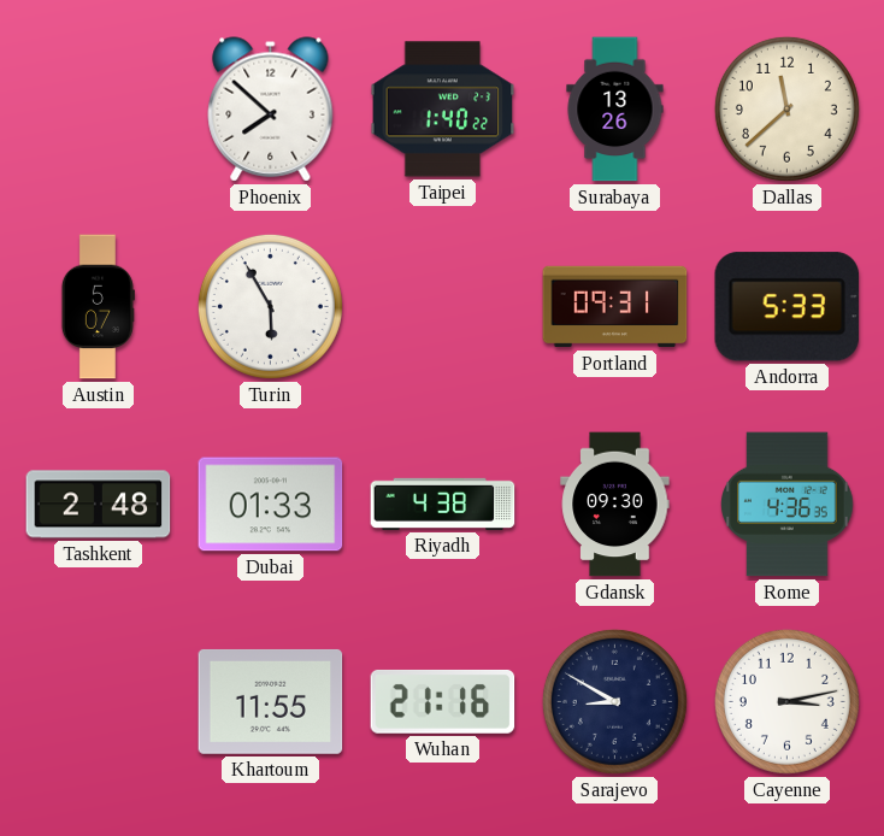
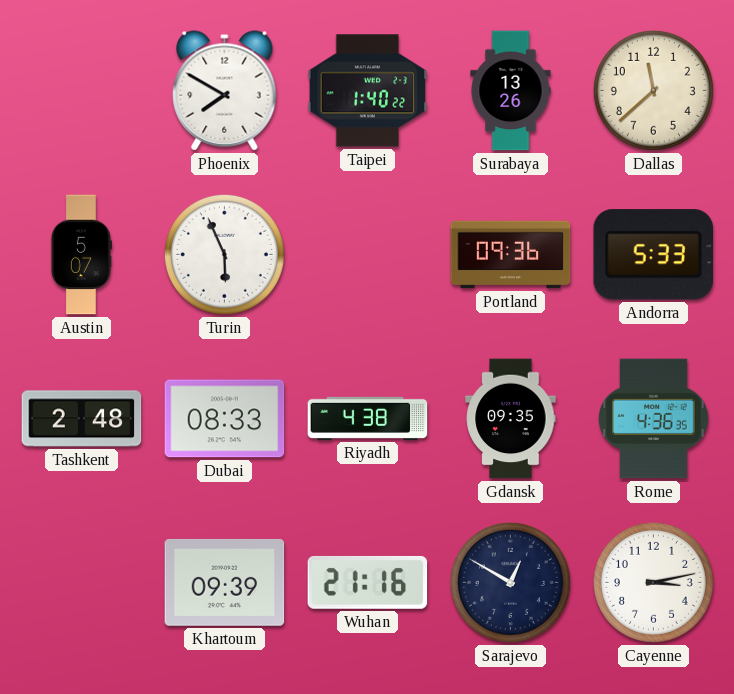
Phoenix: 7:52 -> 7:50 (225, 91)
Turin: 5:55 -> 5:56 (224, 254)
Portland: 09:31 -> 09:36 (511, 255)
Dubai: 01:33 -> 08:33 (225, 419)
Gdansk: 09:30 -> 09:35 (511, 419)
Khartoum: 11:55 -> 09:39 (225, 582)
Sarajevo: 8:50 -> 12:50 (510, 582)
